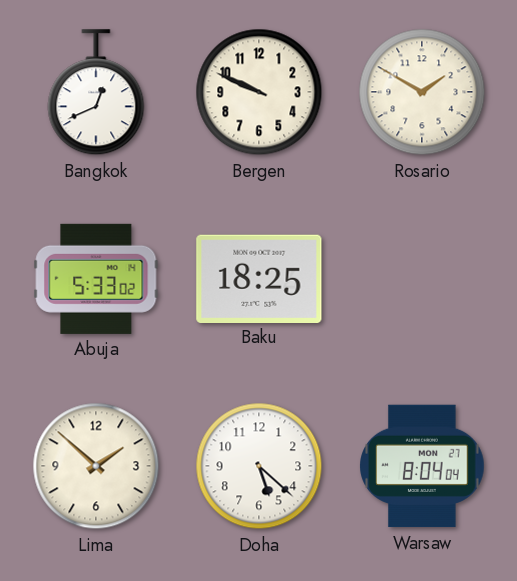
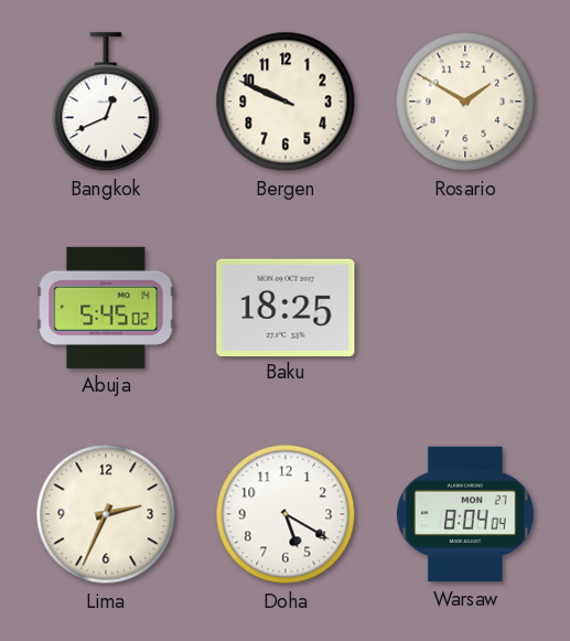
Abuja: 5:33 -> 5:45 (106, 308)
Lima: 1:52 -> 2:34 (106, 514)
Doha: 5:22 -> 5:20 (286, 514)
